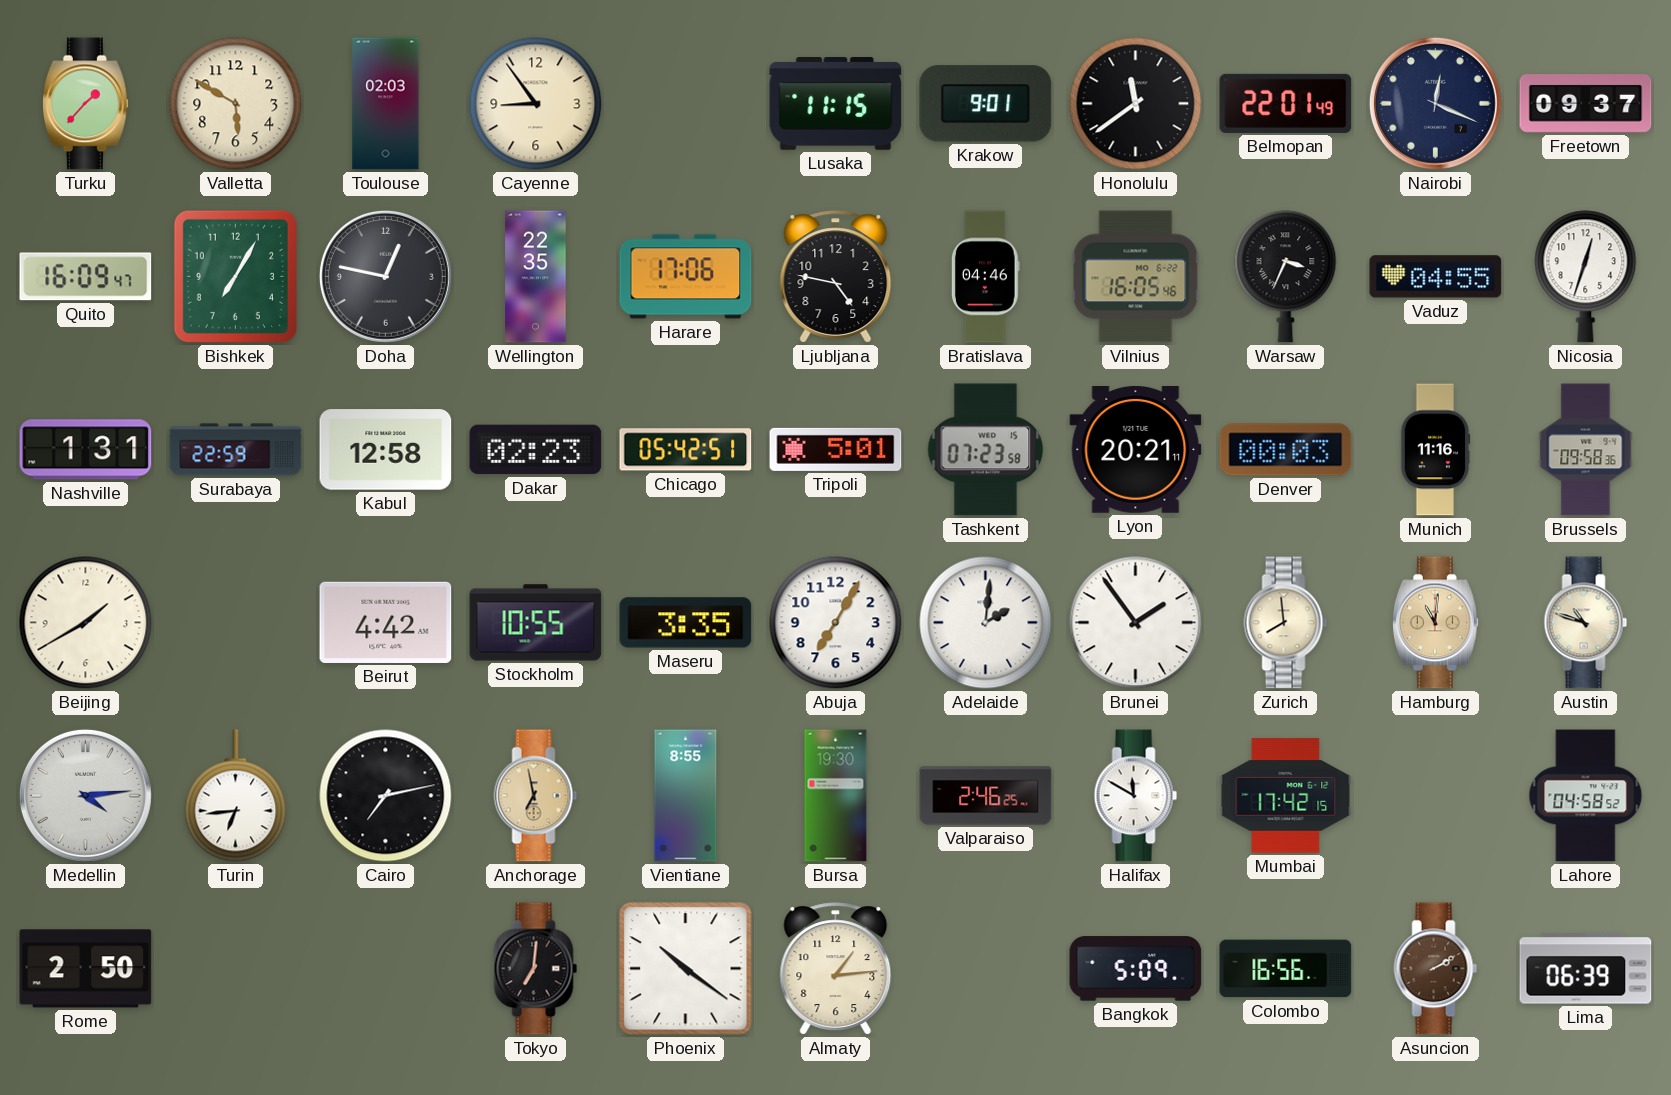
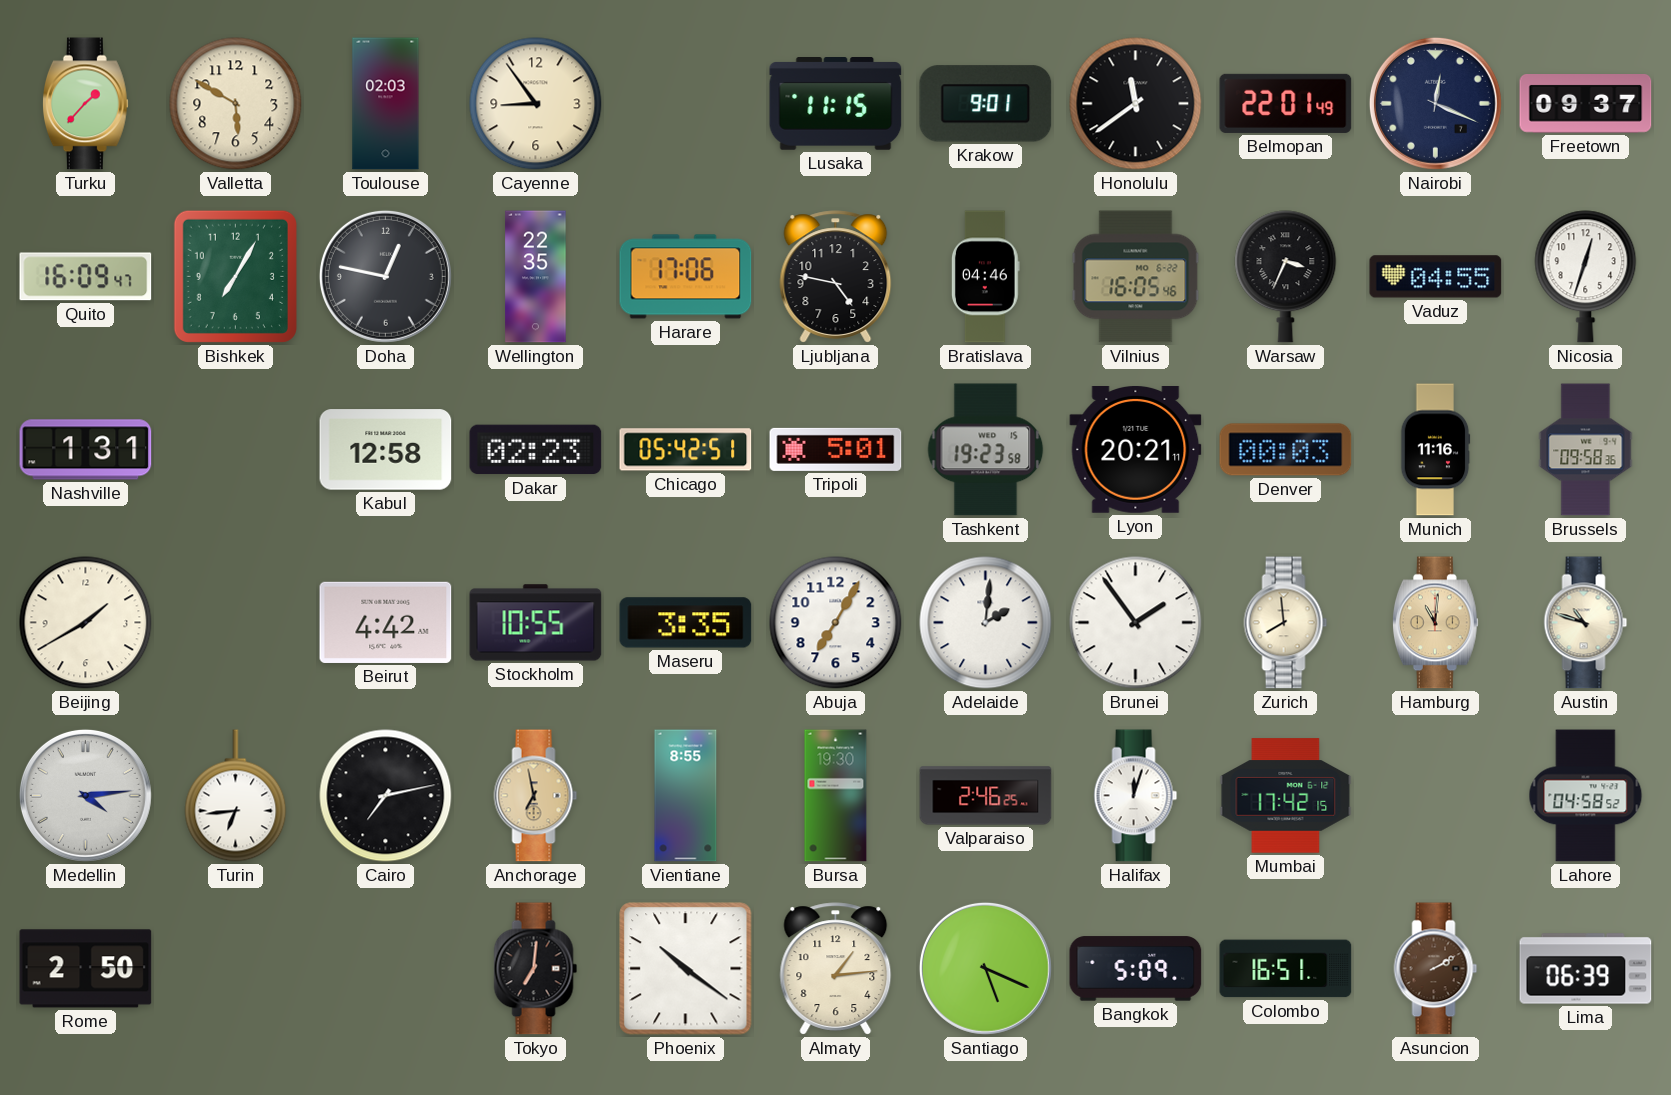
Surabaya: 22:59 -> none (236, 450)
Tashkent: 07:23 -> 19:23 (986, 450)
Halifax: 11:50 -> 12:03 (1136, 796)
Santiago: none -> 5:19 (985, 968)
Colombo: 16:56 -> 16:51 (1286, 969)
